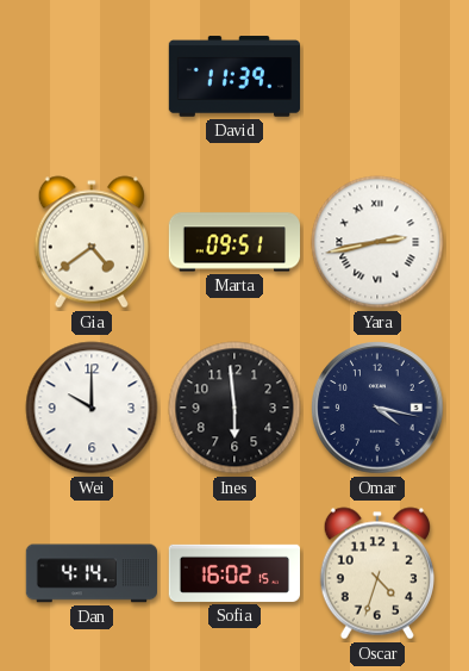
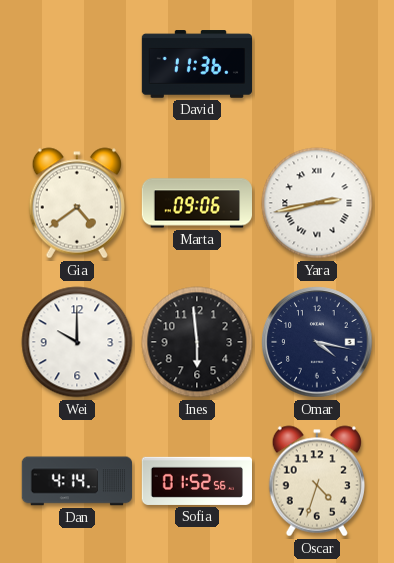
David: 11:39 -> 11:36 (196, 64)
Marta: 09:51 -> 09:06 (197, 203)
Sofia: 16:02 -> 01:52 (196, 481)
